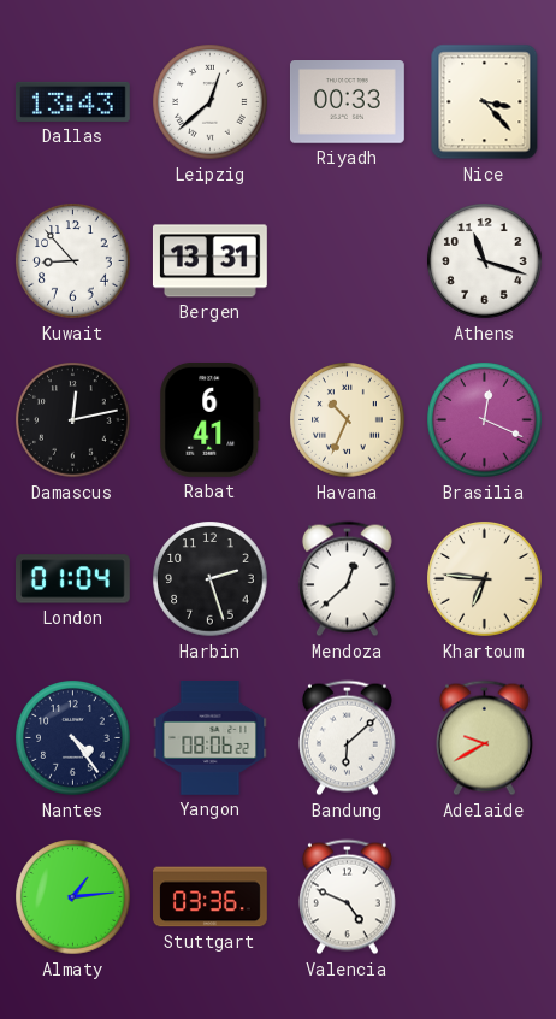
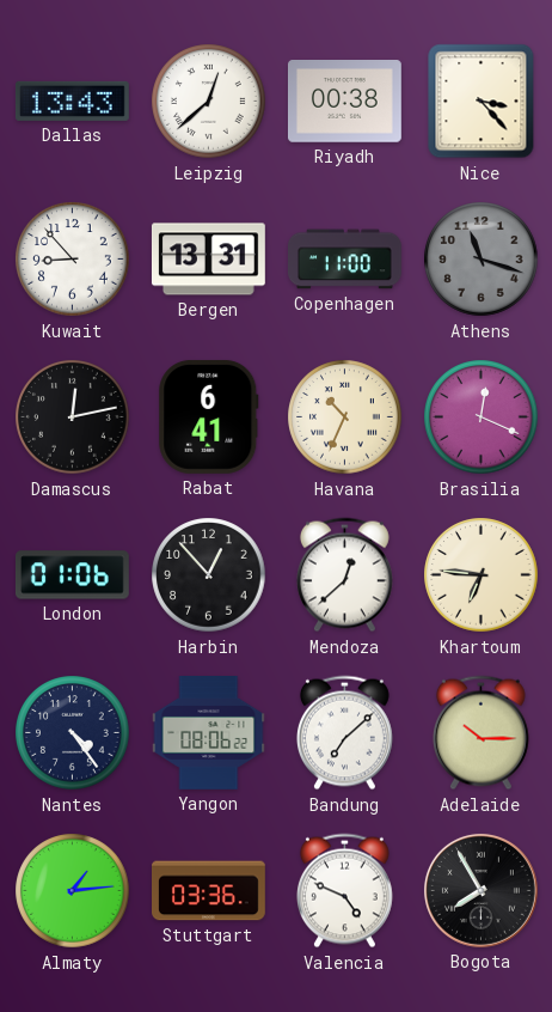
Riyadh: 00:33 -> 00:38 (344, 102)
Copenhagen: none -> 11:00 (345, 260)
Athens dial: white -> grey (482, 260)
London: 01:04 -> 01:06 (72, 575)
Harbin: 2:27 -> 12:53 (209, 575)
Bandung: 6:08 -> 7:08 (344, 733)
Adelaide: 9:40 -> 10:15 (480, 733)
Bogota: none -> 7:55 (480, 890)
